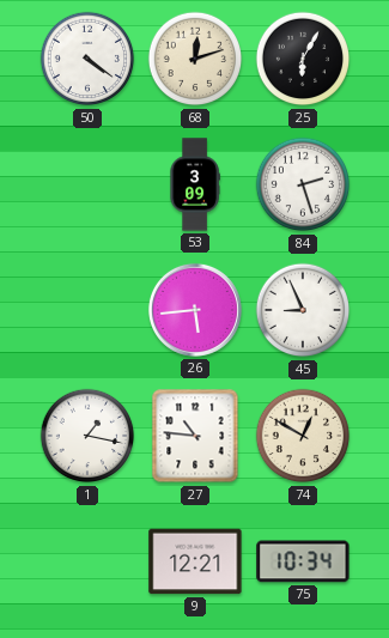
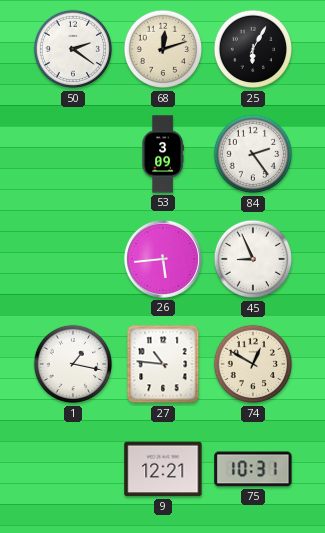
50: 4:21 -> 2:21 (73, 49)
84: 2:27 -> 2:24 (253, 154)
75: 10:34 -> 10:31 (253, 469)
